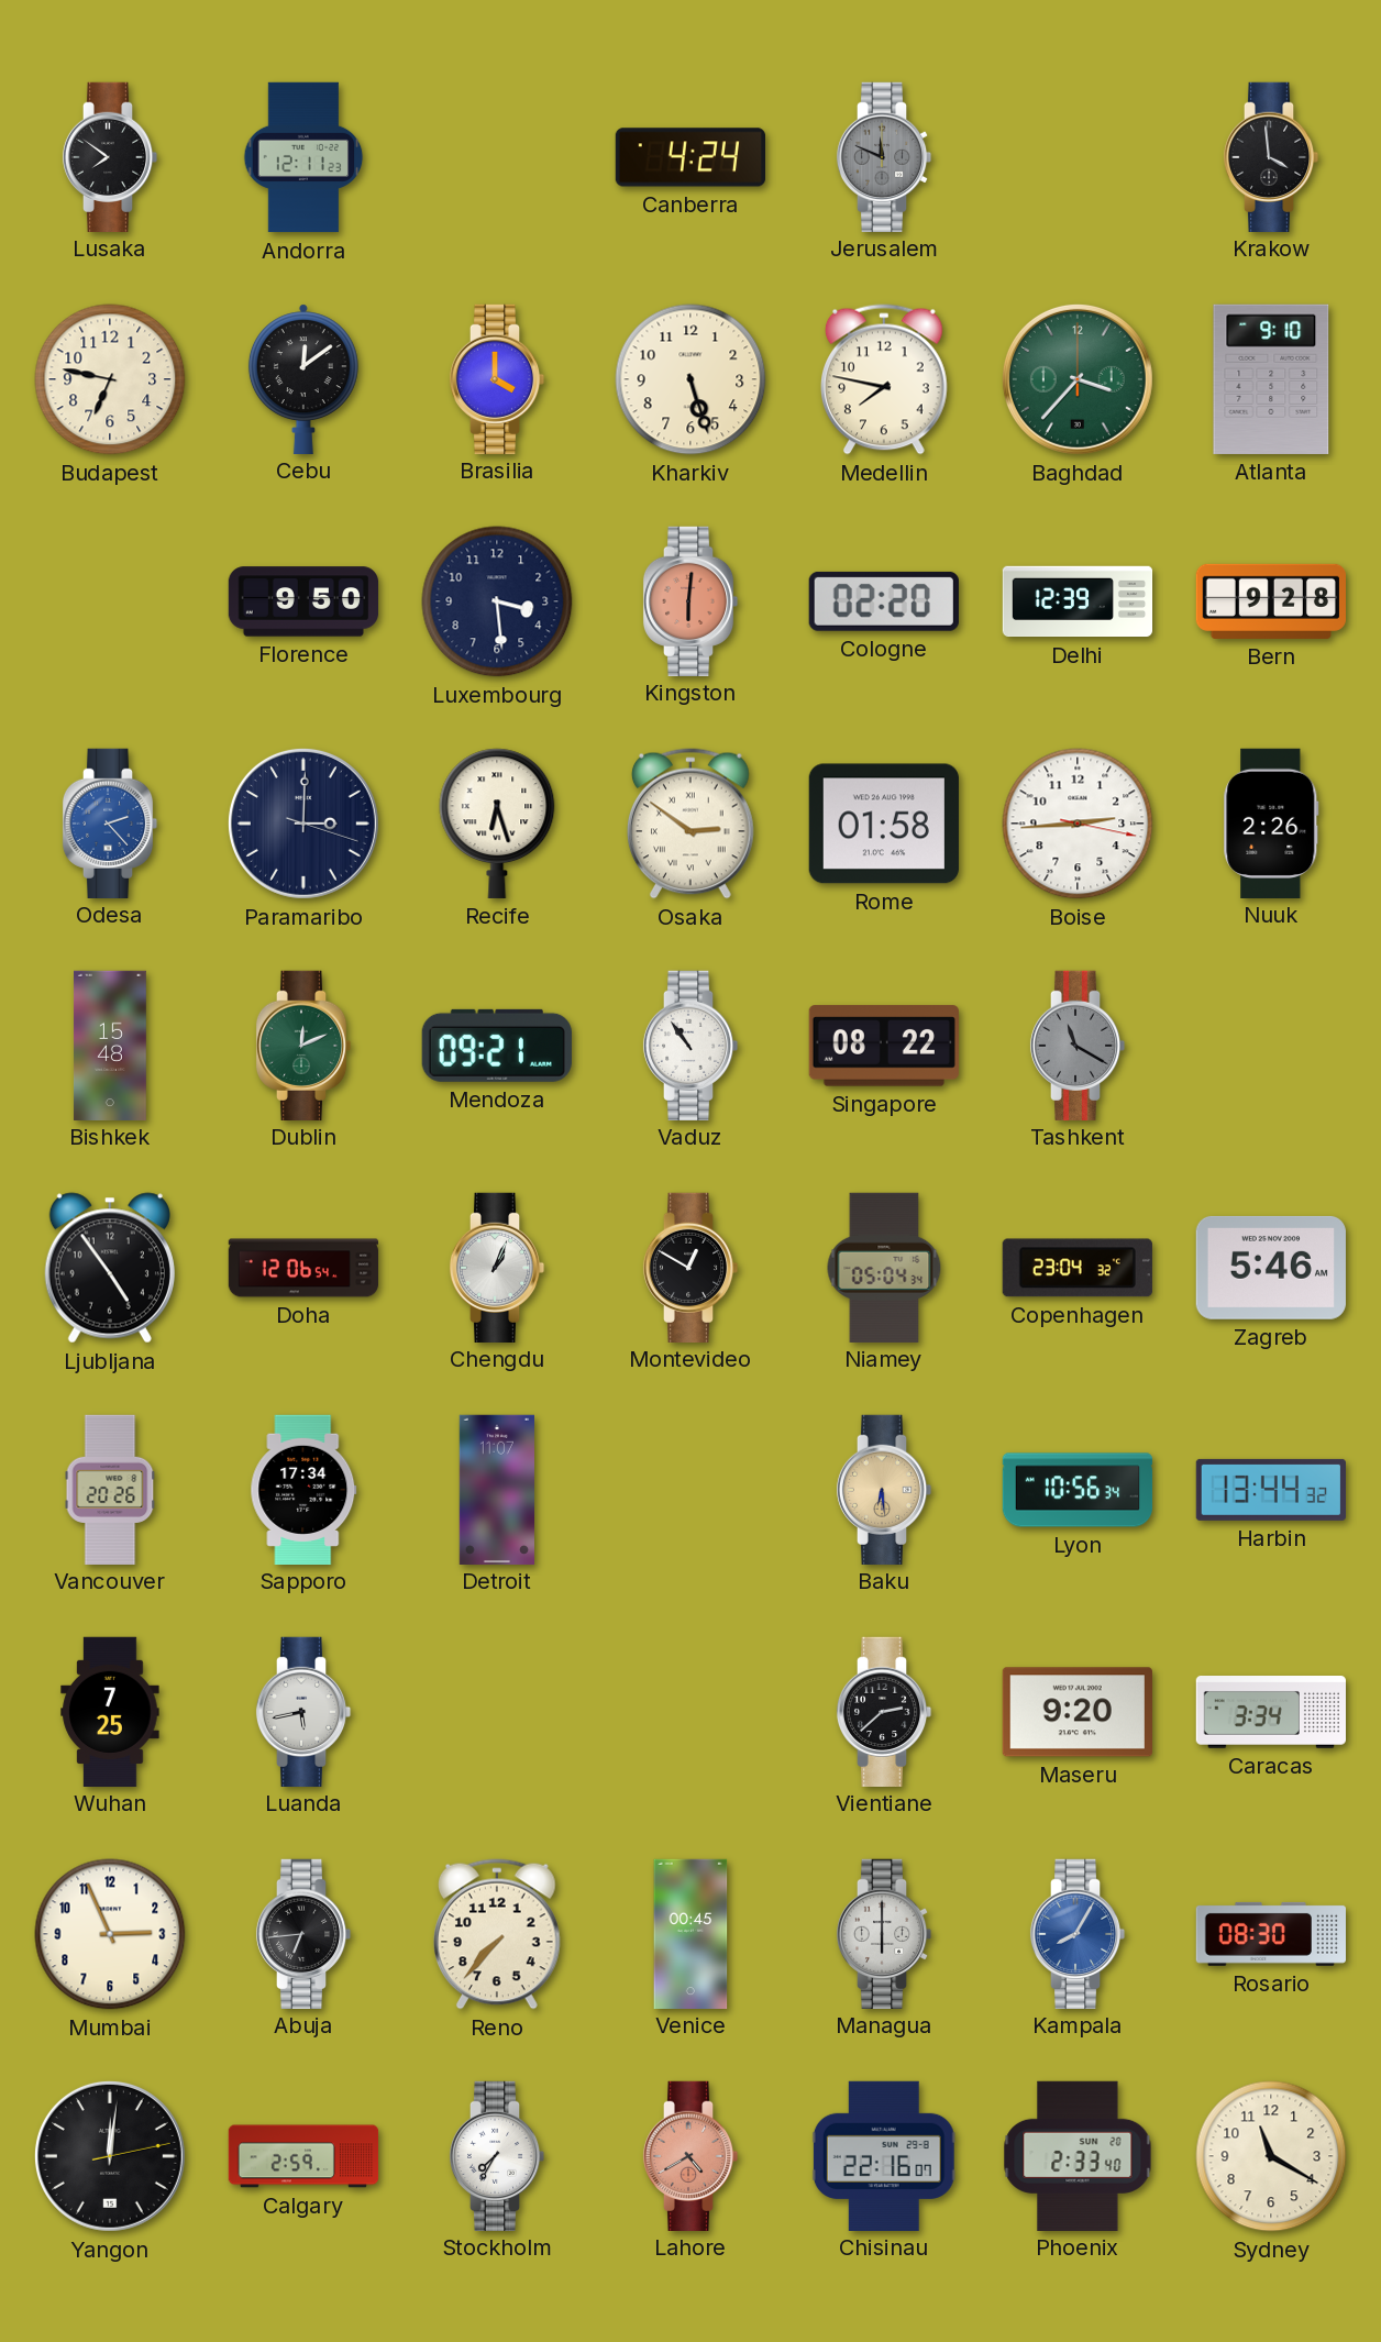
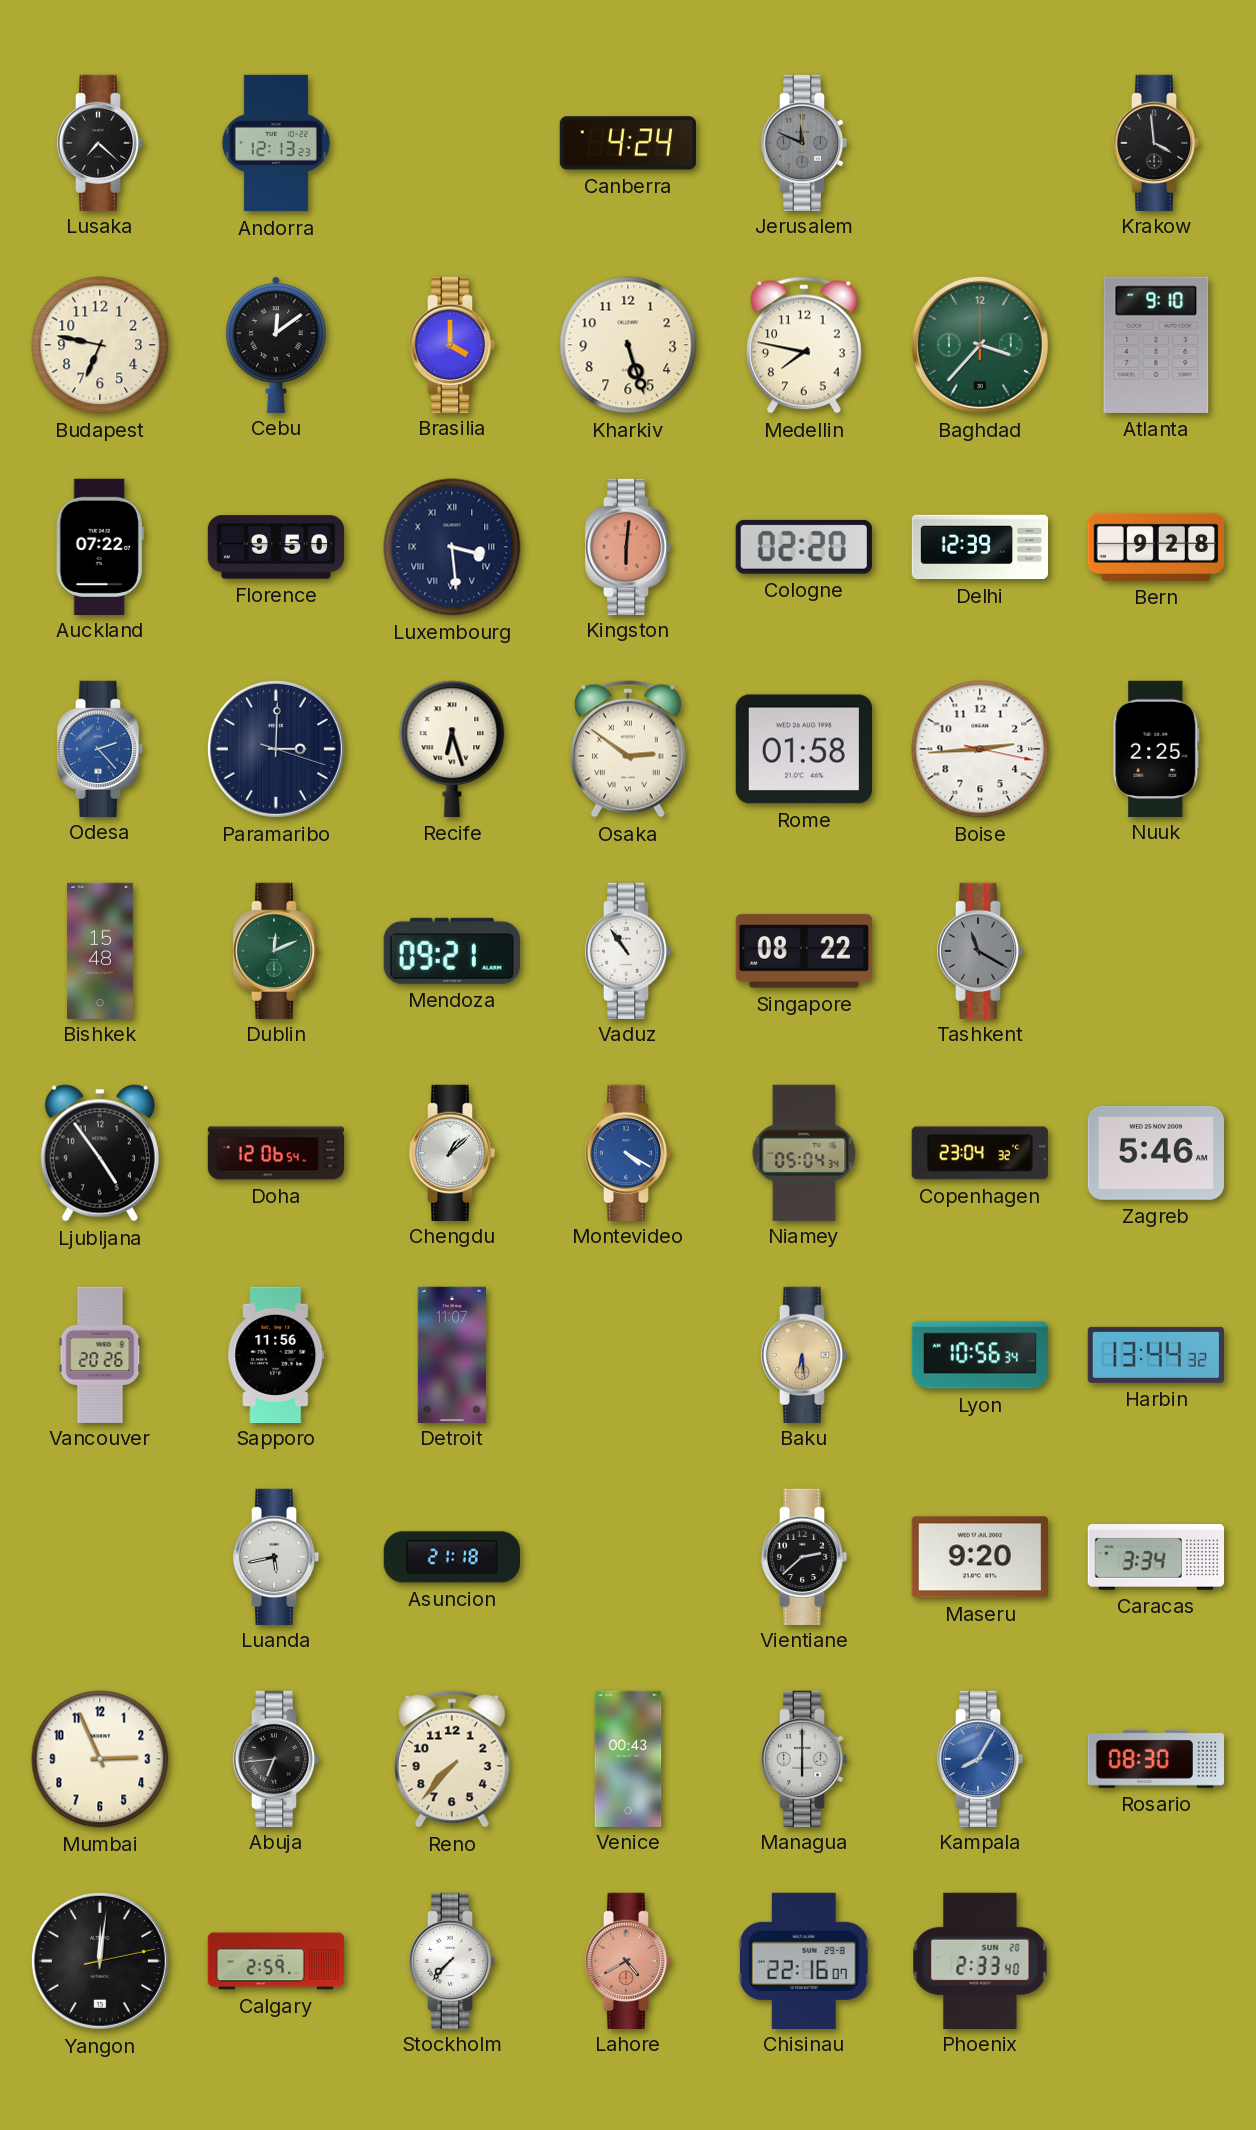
Lusaka: 7:51 -> 7:22 (100, 142)
Andorra: 12:11 -> 12:13 (276, 143)
Auckland: none -> 07:22 (100, 546)
Luxembourg numerals: Arabic -> Roman (452, 547)
Nuuk: 2:26 -> 2:25 (1156, 748)
Chengdu: 1:04 -> 1:08 (452, 1152)
Montevideo: 12:50 -> 4:20 (628, 1152)
Montevideo dial: black -> blue (628, 1152)
Sapporo: 17:34 -> 11:56 (276, 1354)
Wuhan: 7:25 -> none (110, 1711)
Asuncion: none -> 21:18 (452, 1557)
Venice: 00:45 -> 00:43 (628, 1758)
Stockholm: 7:35 -> 7:37 (452, 1960)
Sydney: 11:20 -> none (1271, 2156)
